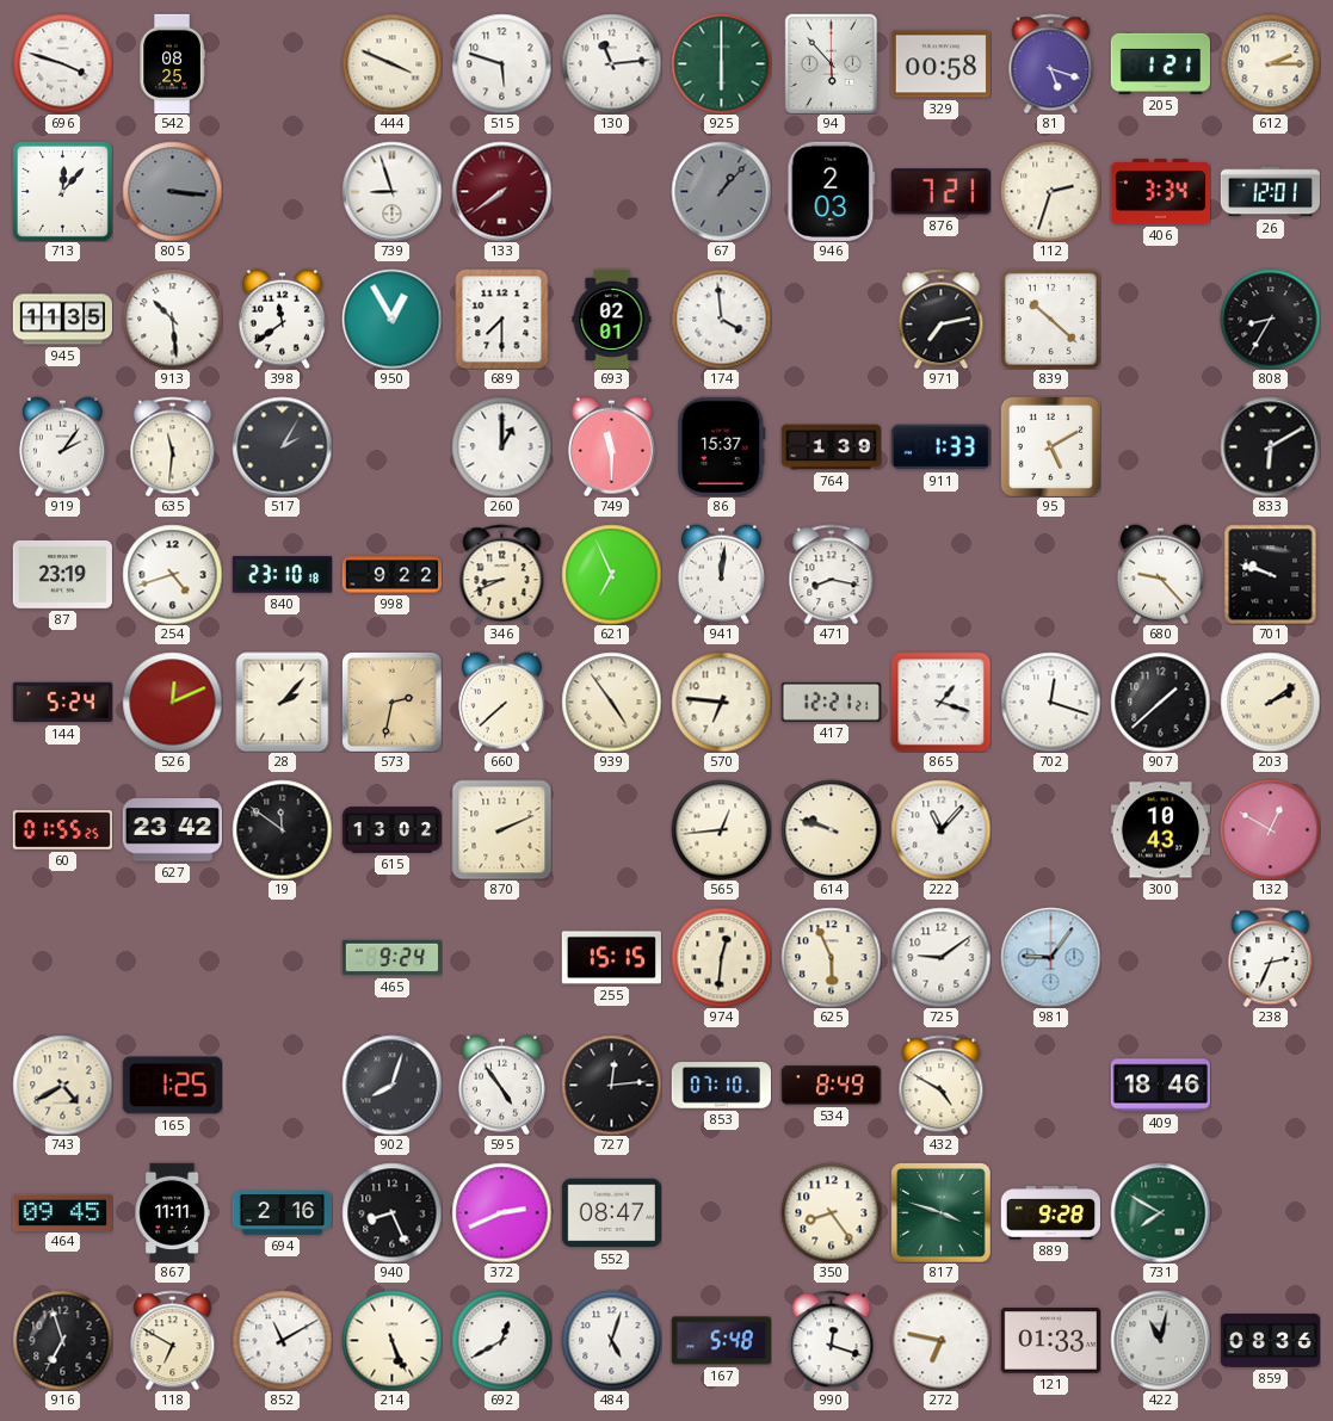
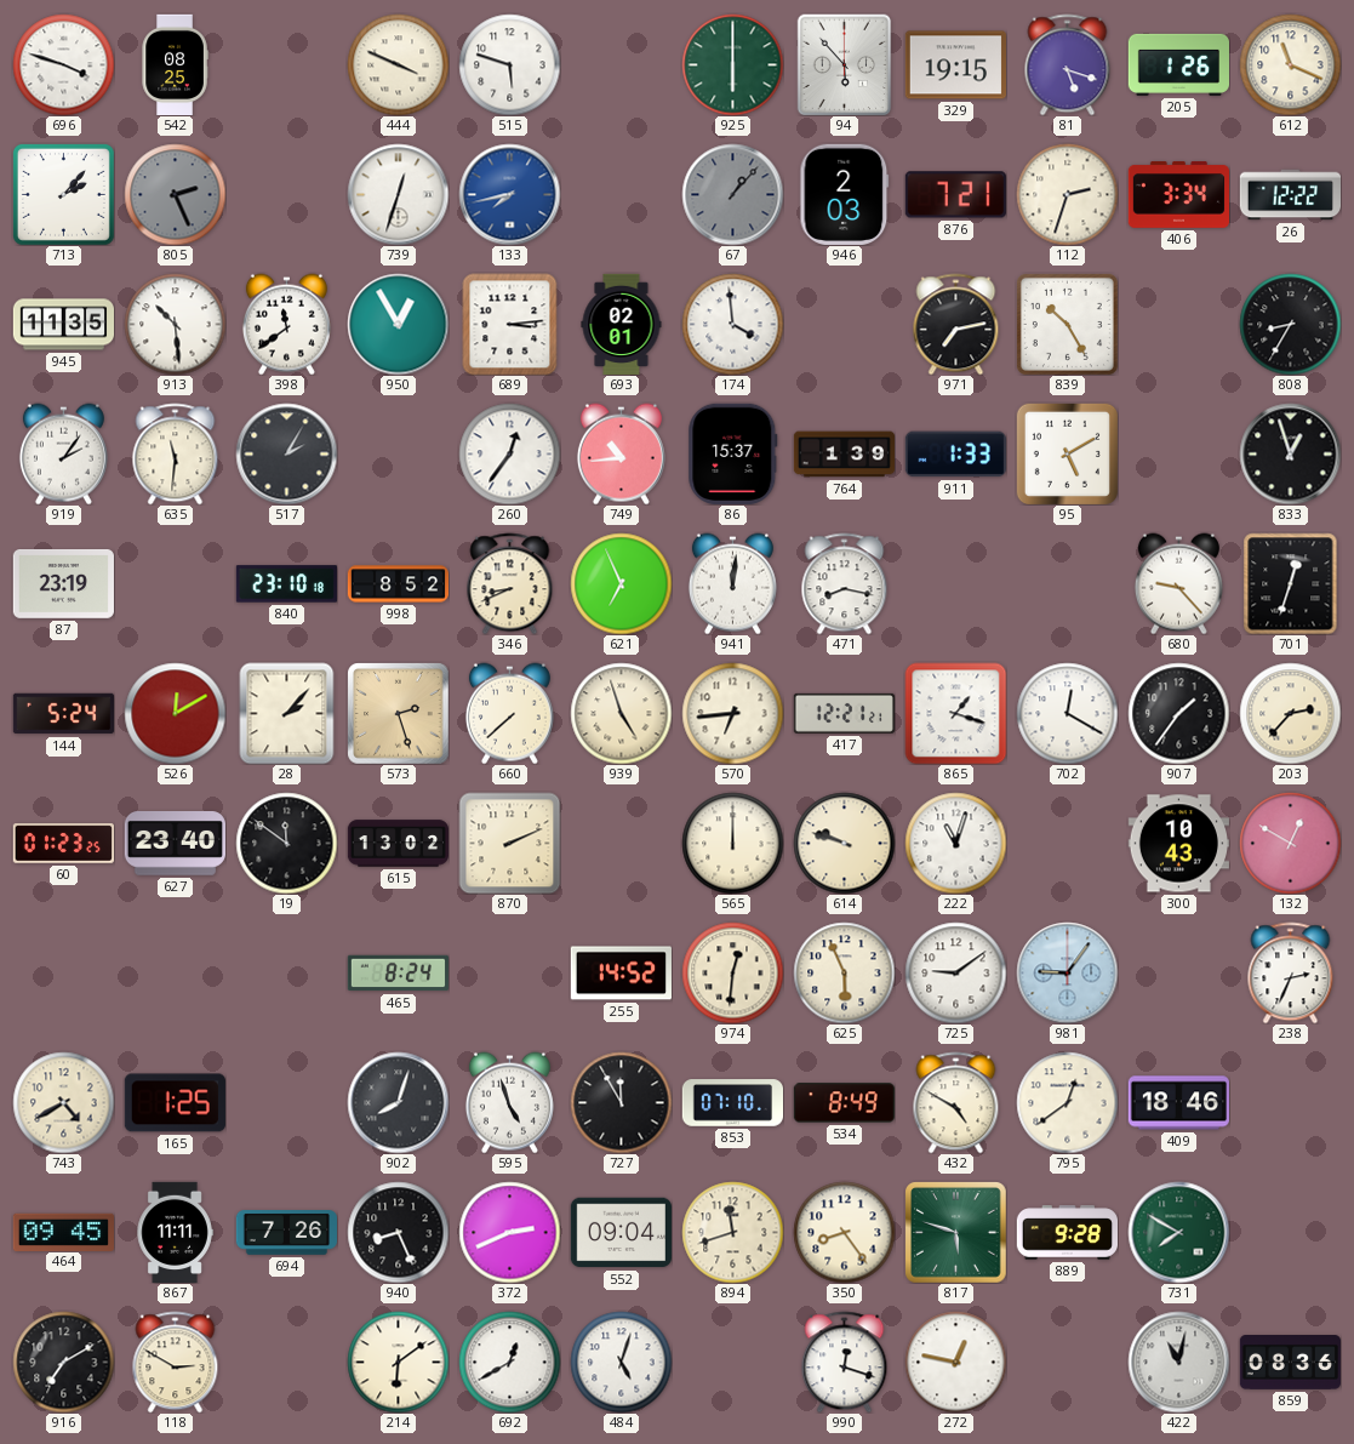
130: 11:14 -> none (611, 63)
329: 00:58 -> 19:15 (955, 65)
205: 1:21 -> 1:26 (1178, 64)
612: 2:15 -> 11:19 (1290, 64)
713: 12:07 -> 2:07 (63, 194)
805: 3:16 -> 2:26 (175, 194)
739: 8:57 -> 12:33 (398, 194)
133: 7:39 -> 7:43 (509, 194)
133 dial: burgundy -> blue (509, 194)
26: 12:01 -> 12:22 (1290, 195)
689: 7:30 -> 3:14 (510, 324)
839: 10:22 -> 10:25 (1067, 324)
260: 1:00 -> 12:36 (509, 453)
749: 11:30 -> 10:44 (621, 453)
833: 6:10 -> 12:57 (1290, 453)
254: 4:42 -> none (172, 574)
998: 9:22 -> 8:52 (398, 584)
701: 9:48 -> 12:33 (1291, 583)
526: 12:11 -> 12:10 (175, 713)
573: 2:32 -> 2:27 (398, 713)
939: 4:54 -> 4:57 (621, 713)
570: 6:46 -> 6:44 (732, 713)
702: 12:18 -> 12:20 (1067, 713)
907: 1:38 -> 1:36 (1178, 713)
203: 2:09 -> 2:37 (1290, 713)
60: 01:55 -> 01:23 (63, 844)
627: 23:42 -> 23:40 (175, 844)
565: 12:44 -> 12:00 (732, 843)
222: 11:07 -> 11:03 (955, 843)
465: 9:24 -> 8:24 (398, 974)
255: 15:15 -> 14:52 (621, 974)
595: 4:54 -> 4:57 (509, 1102)
727: 12:14 -> 11:55 (621, 1102)
795: none -> 12:39 (1067, 1102)
694: 2:16 -> 7:26 (286, 1233)
552: 08:47 -> 09:04 (621, 1233)
894: none -> 11:42 (732, 1232)
817: 3:48 -> 5:48 (955, 1232)
916: 6:57 -> 7:10 (63, 1362)
118: 6:50 -> 2:50 (176, 1362)
852: 11:10 -> none (282, 1340)
214: 5:26 -> 6:09 (398, 1362)
167: 5:48 -> none (721, 1341)
272: 6:47 -> 12:47 (955, 1362)
121: 01:33 -> none (1050, 1341)
